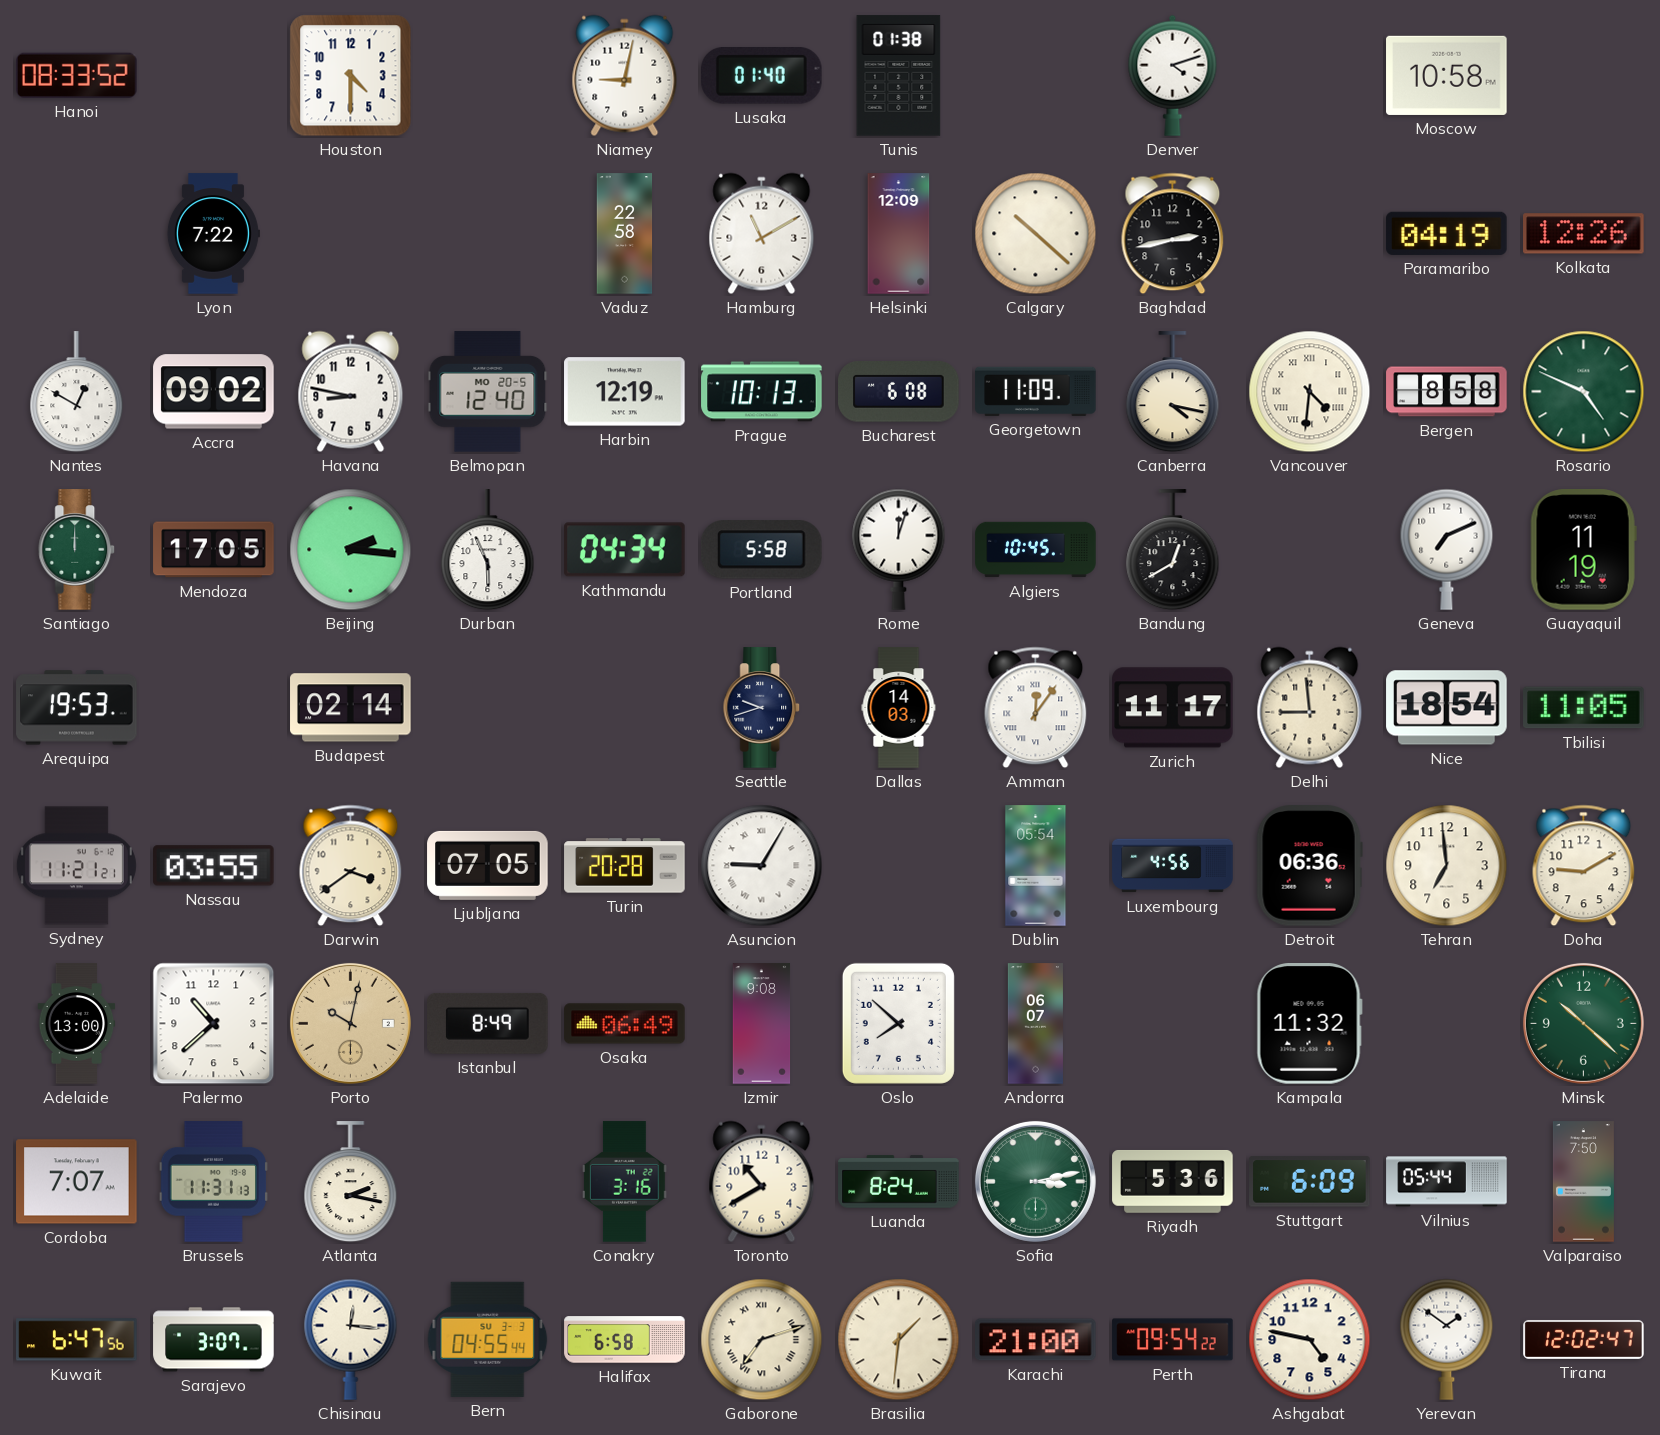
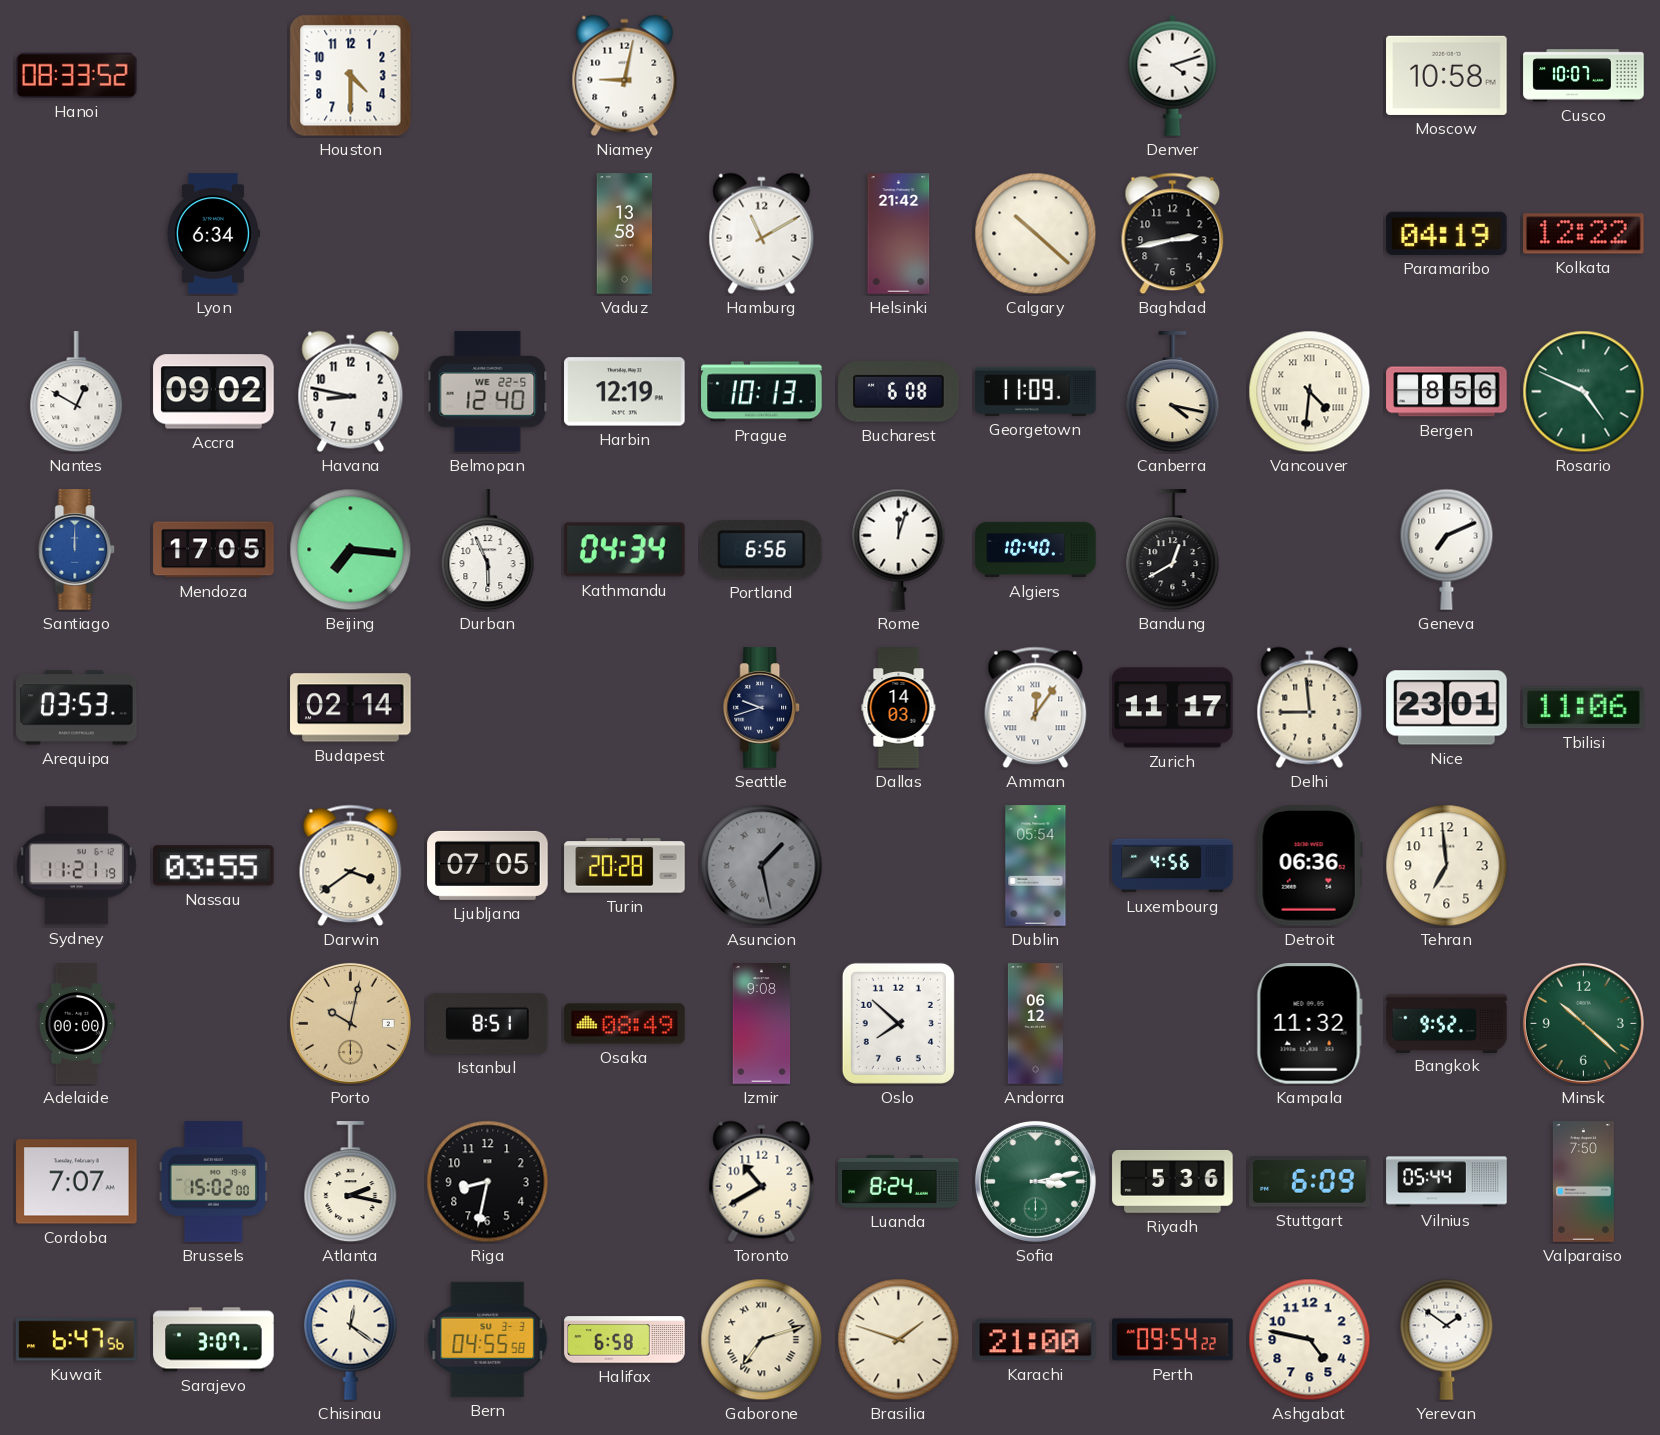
Lusaka: 01:40 -> none (761, 76)
Tunis: 01:38 -> none (899, 76)
Cusco: none -> 10:07 (1584, 76)
Lyon: 7:22 -> 6:34 (213, 234)
Vaduz: 22:58 -> 13:58 (625, 234)
Helsinki: 12:09 -> 21:42 (899, 234)
Kolkata: 12:26 -> 12:22 (1584, 234)
Belmopan date: MO 20-5 -> WE 22-5 (488, 392)
Bergen: 8:58 -> 8:56 (1447, 392)
Santiago dial: green -> blue (77, 550)
Beijing: 2:16 -> 7:16 (351, 550)
Portland: 5:58 -> 6:56 (762, 550)
Algiers: 10:45 -> 10:40 (1036, 550)
Guayaquil: 11:19 -> none (1583, 550)
Arequipa: 19:53 -> 03:53 (77, 708)
Nice: 18:54 -> 23:01 (1447, 708)
Tbilisi: 11:05 -> 11:06 (1584, 708)
Sydney: 11:21:21 -> 11:21:19 (76, 866)
Asuncion: 9:05 -> 1:28 (762, 866)
Asuncion dial: white -> grey (762, 866)
Doha: 9:10 -> none (1584, 866)
Adelaide: 13:00 -> 00:00 (77, 1024)
Palermo: 10:38 -> none (214, 1024)
Istanbul: 8:49 -> 8:51 (488, 1023)
Osaka: 06:49 -> 08:49 (625, 1024)
Andorra: 06:07 -> 06:12 (1035, 1024)
Bangkok: none -> 9:52 (1447, 1023)
Brussels: 11:31 -> 15:02 (214, 1182)
Riga: none -> 8:32 (488, 1182)
Conakry: 3:16 -> none (625, 1182)
Chisinau: 12:16 -> 12:21 (351, 1339)
Bern: 04:55:44 -> 04:55:58 (488, 1339)
Brasilia: 1:31 -> 1:48 (899, 1340)
Tirana: 12:02 -> none (1584, 1339)
